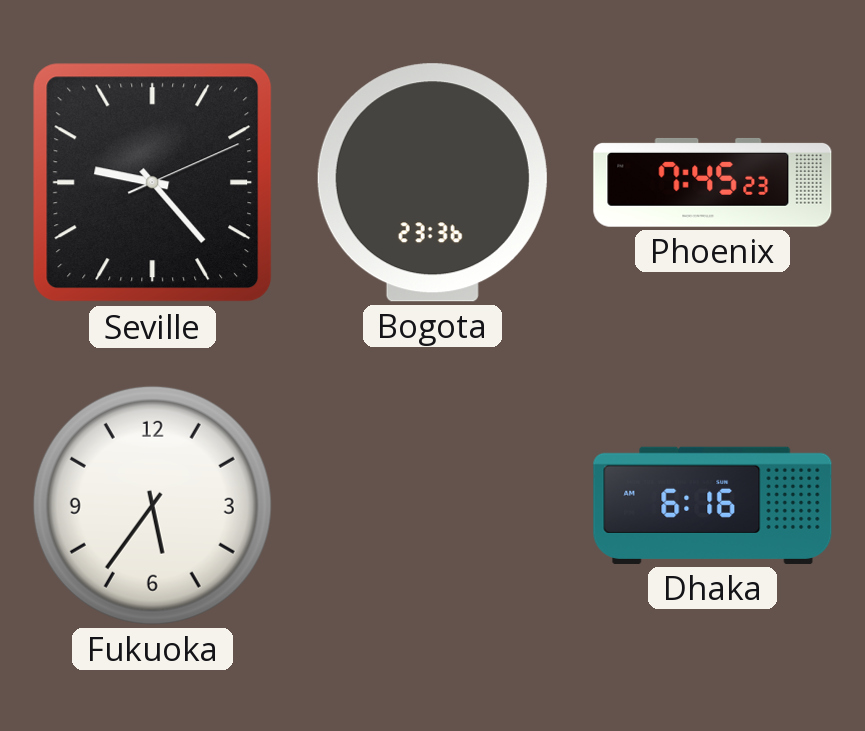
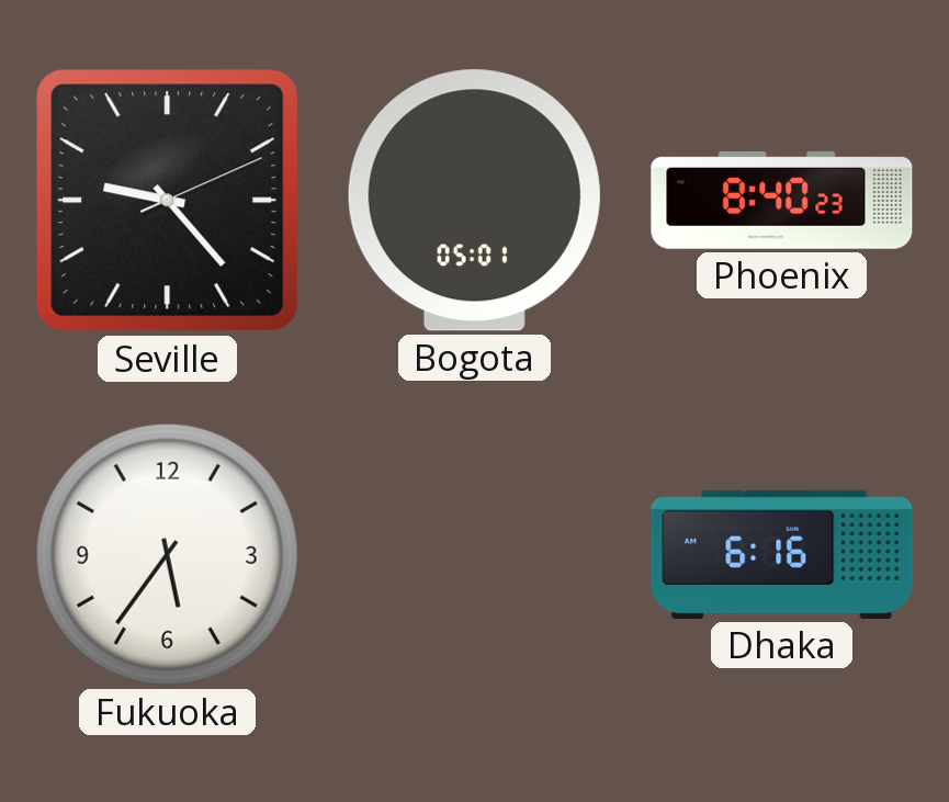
Bogota: 23:36 -> 05:01 (474, 201)
Phoenix: 7:45 -> 8:40 (782, 200)
